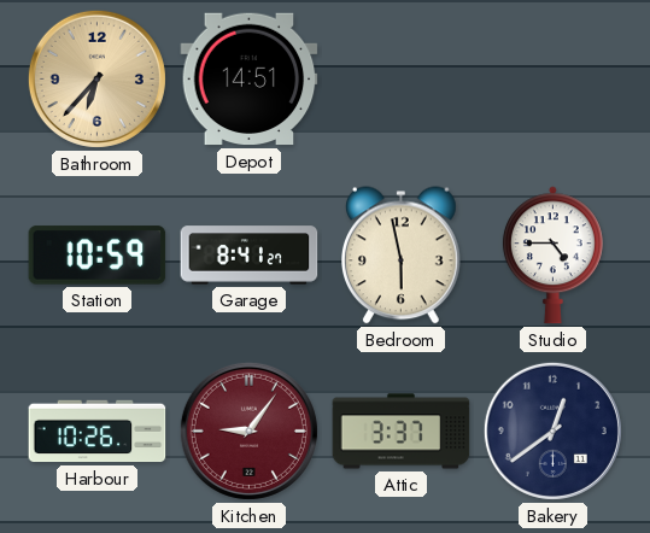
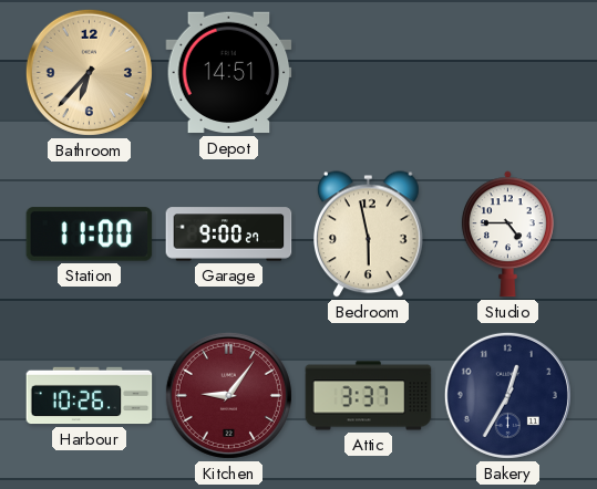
Station: 10:59 -> 11:00 (90, 235)
Garage: 8:41 -> 9:00 (229, 235)
Bakery: 12:39 -> 12:35 (507, 395)
